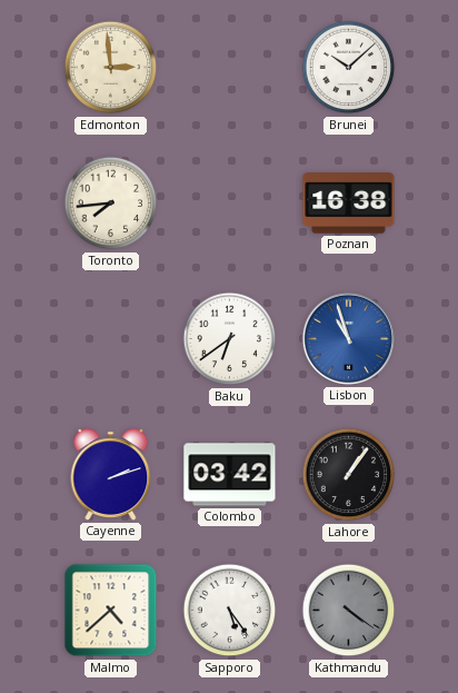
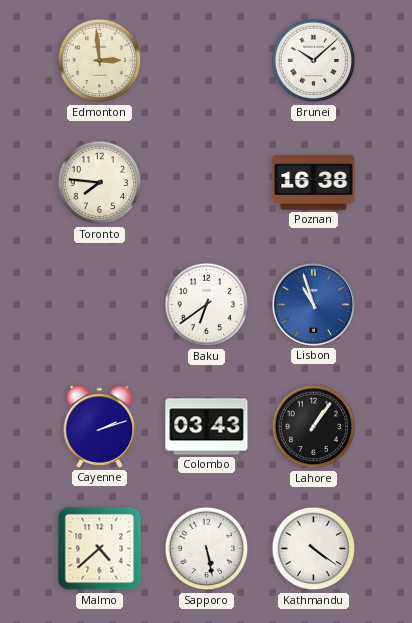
Toronto: 7:44 -> 7:46 (100, 183)
Colombo: 03:42 -> 03:43 (207, 427)
Sapporo: 5:24 -> 5:28 (207, 549)
Kathmandu dial: grey -> white (314, 549)
